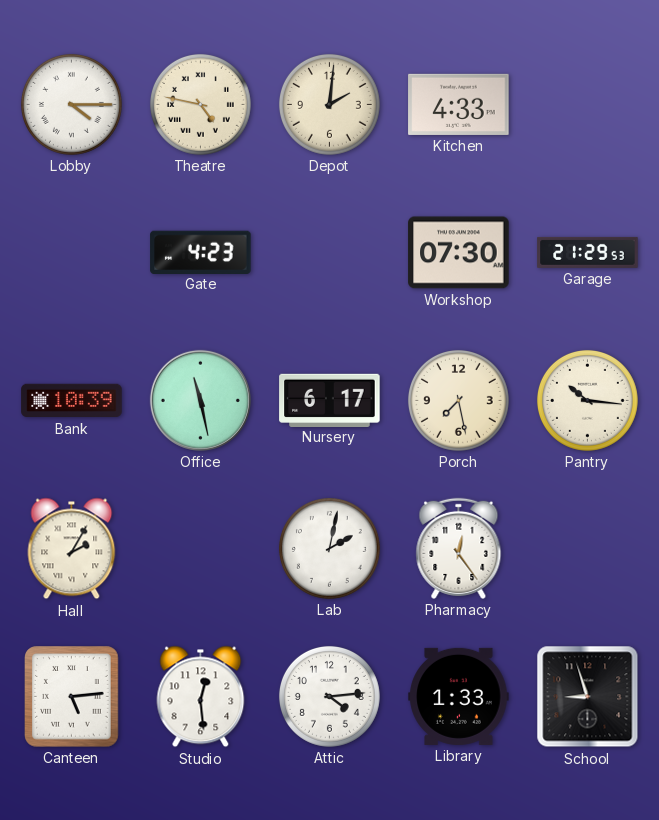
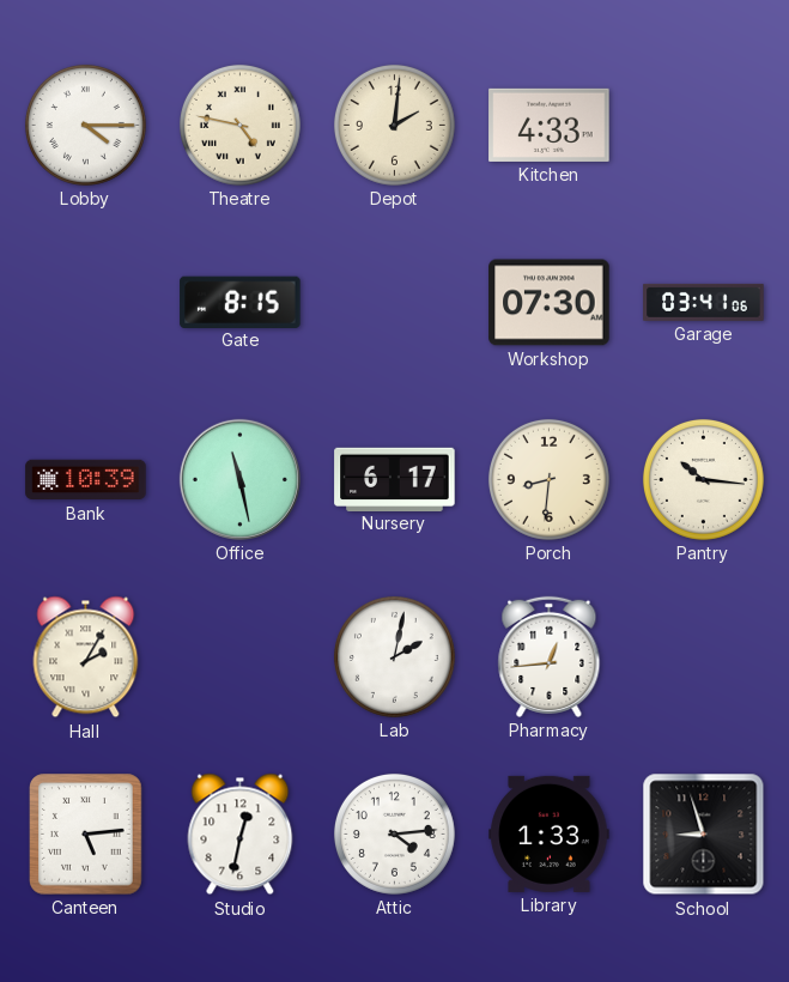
Gate: 4:23 -> 8:15 (241, 302)
Garage: 21:29 -> 03:41 (704, 302)
Porch: 7:28 -> 8:31 (548, 479)
Pharmacy: 12:24 -> 12:44 (550, 656)
Studio: 12:29 -> 12:32 (241, 835)
